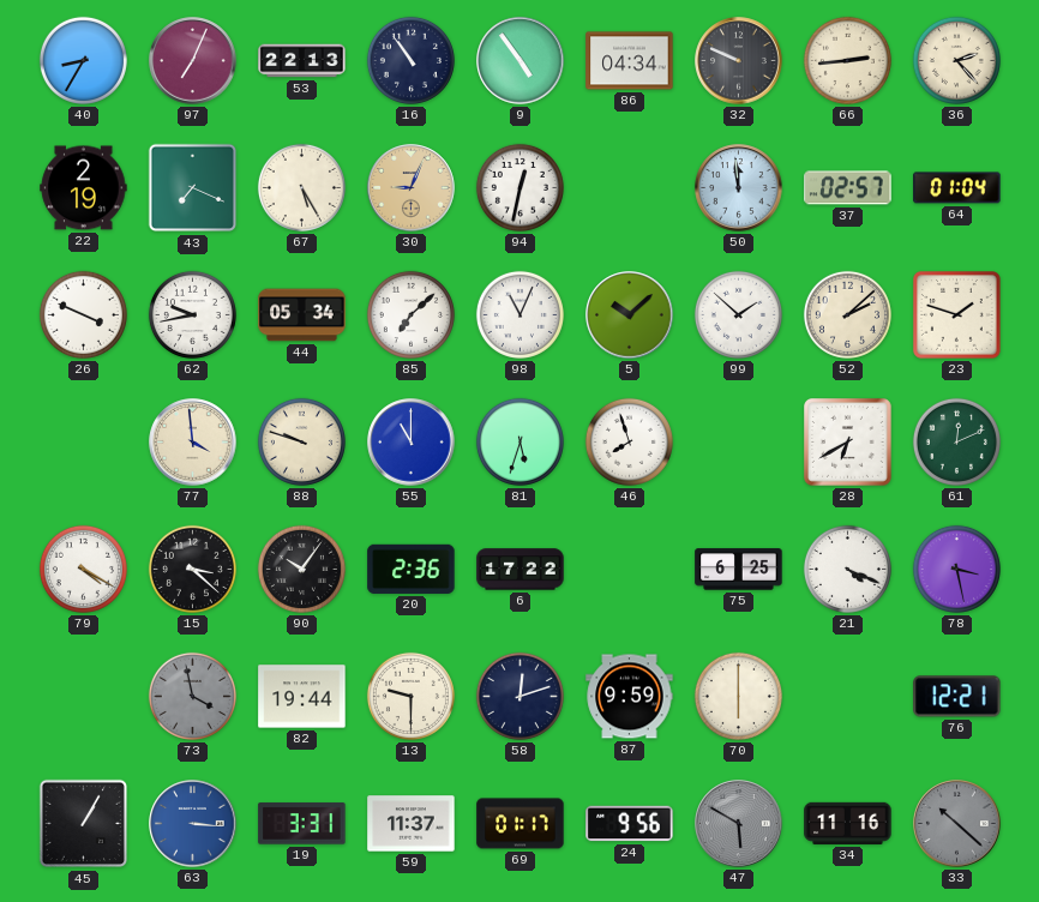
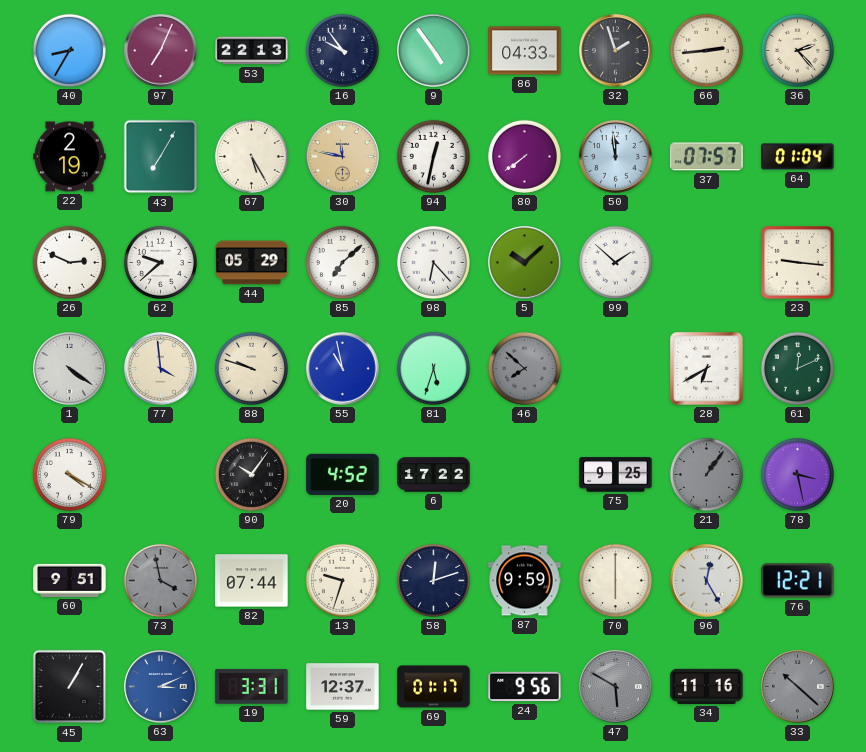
16: 10:54 -> 9:54 (342, 50)
86: 04:34 -> 04:33 (525, 51)
32: 9:49 -> 1:57 (616, 51)
43: 7:19 -> 7:05 (161, 157)
30: 9:04 -> 11:47 (343, 157)
80: none -> 7:39 (524, 156)
37: 02:57 -> 07:57 (707, 157)
26: 3:49 -> 2:49 (69, 262)
62: 9:43 -> 9:38 (160, 262)
44: 05:34 -> 05:29 (252, 263)
98: 11:04 -> 6:23 (433, 262)
52: 2:08 -> none (847, 314)
23: 1:48 -> 9:16 (798, 263)
1: none -> 4:21 (70, 369)
55: 11:00 -> 10:58 (343, 369)
46: 7:57 -> 7:52 (524, 368)
46 dial: white -> grey (524, 368)
15: 3:22 -> none (192, 569)
20: 2:36 -> 4:52 (343, 474)
75: 6:25 -> 9:25 (616, 475)
21: 4:19 -> 1:06 (706, 474)
21 dial: white -> grey (706, 474)
60: none -> 9:51 (70, 580)
82: 19:44 -> 07:44 (252, 581)
13: 9:30 -> 9:33 (342, 580)
96: none -> 12:25 (707, 581)
63: 3:16 -> 3:11 (161, 687)
59: 11:37 -> 12:37 (343, 687)
